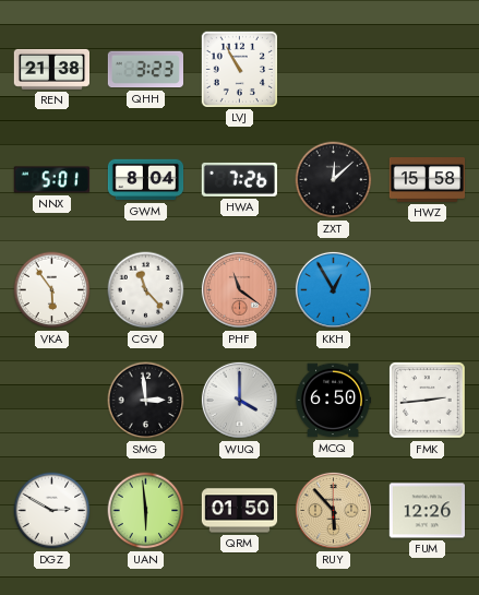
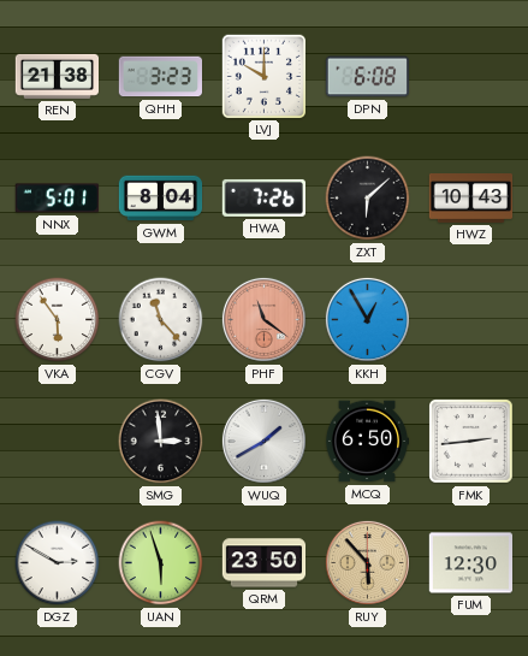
LVJ: 10:55 -> 10:00 (263, 76)
DPN: none -> 6:08 (367, 77)
ZXT: 12:08 -> 6:08 (368, 199)
HWZ: 15:58 -> 10:43 (471, 199)
WUQ: 4:00 -> 1:40 (263, 441)
UAN: 5:59 -> 5:57 (161, 563)
QRM: 01:50 -> 23:50 (265, 563)
FUM: 12:26 -> 12:30 (470, 563)
